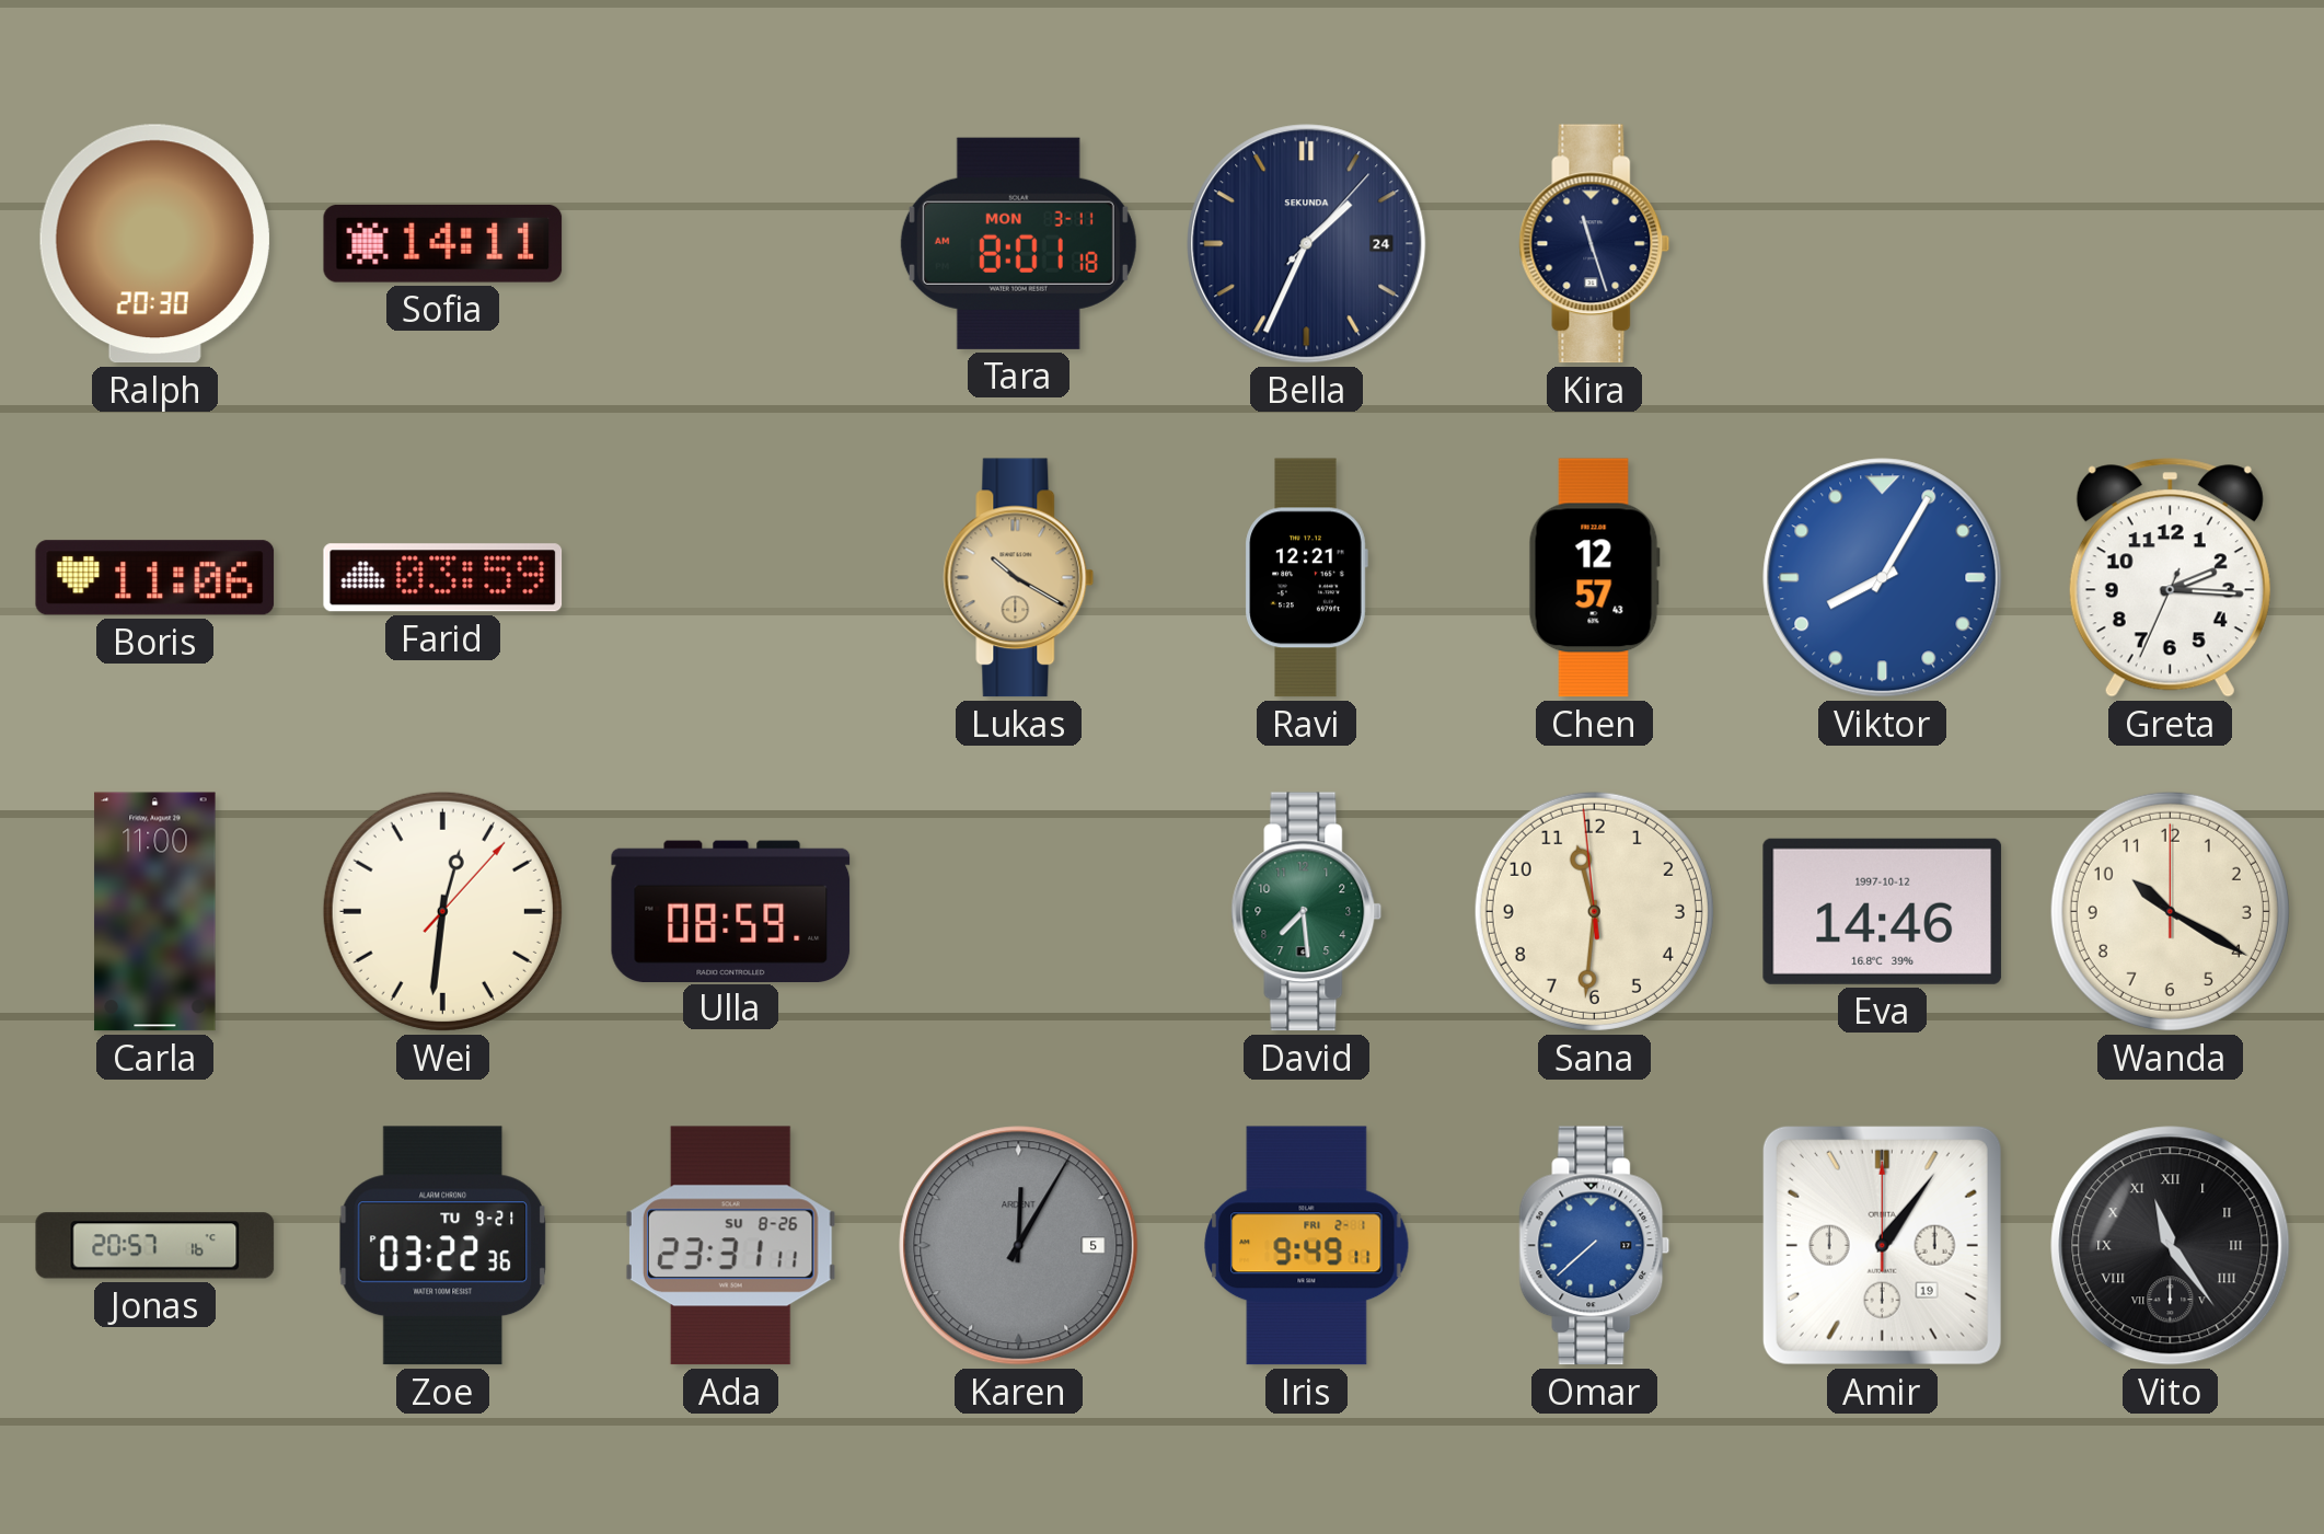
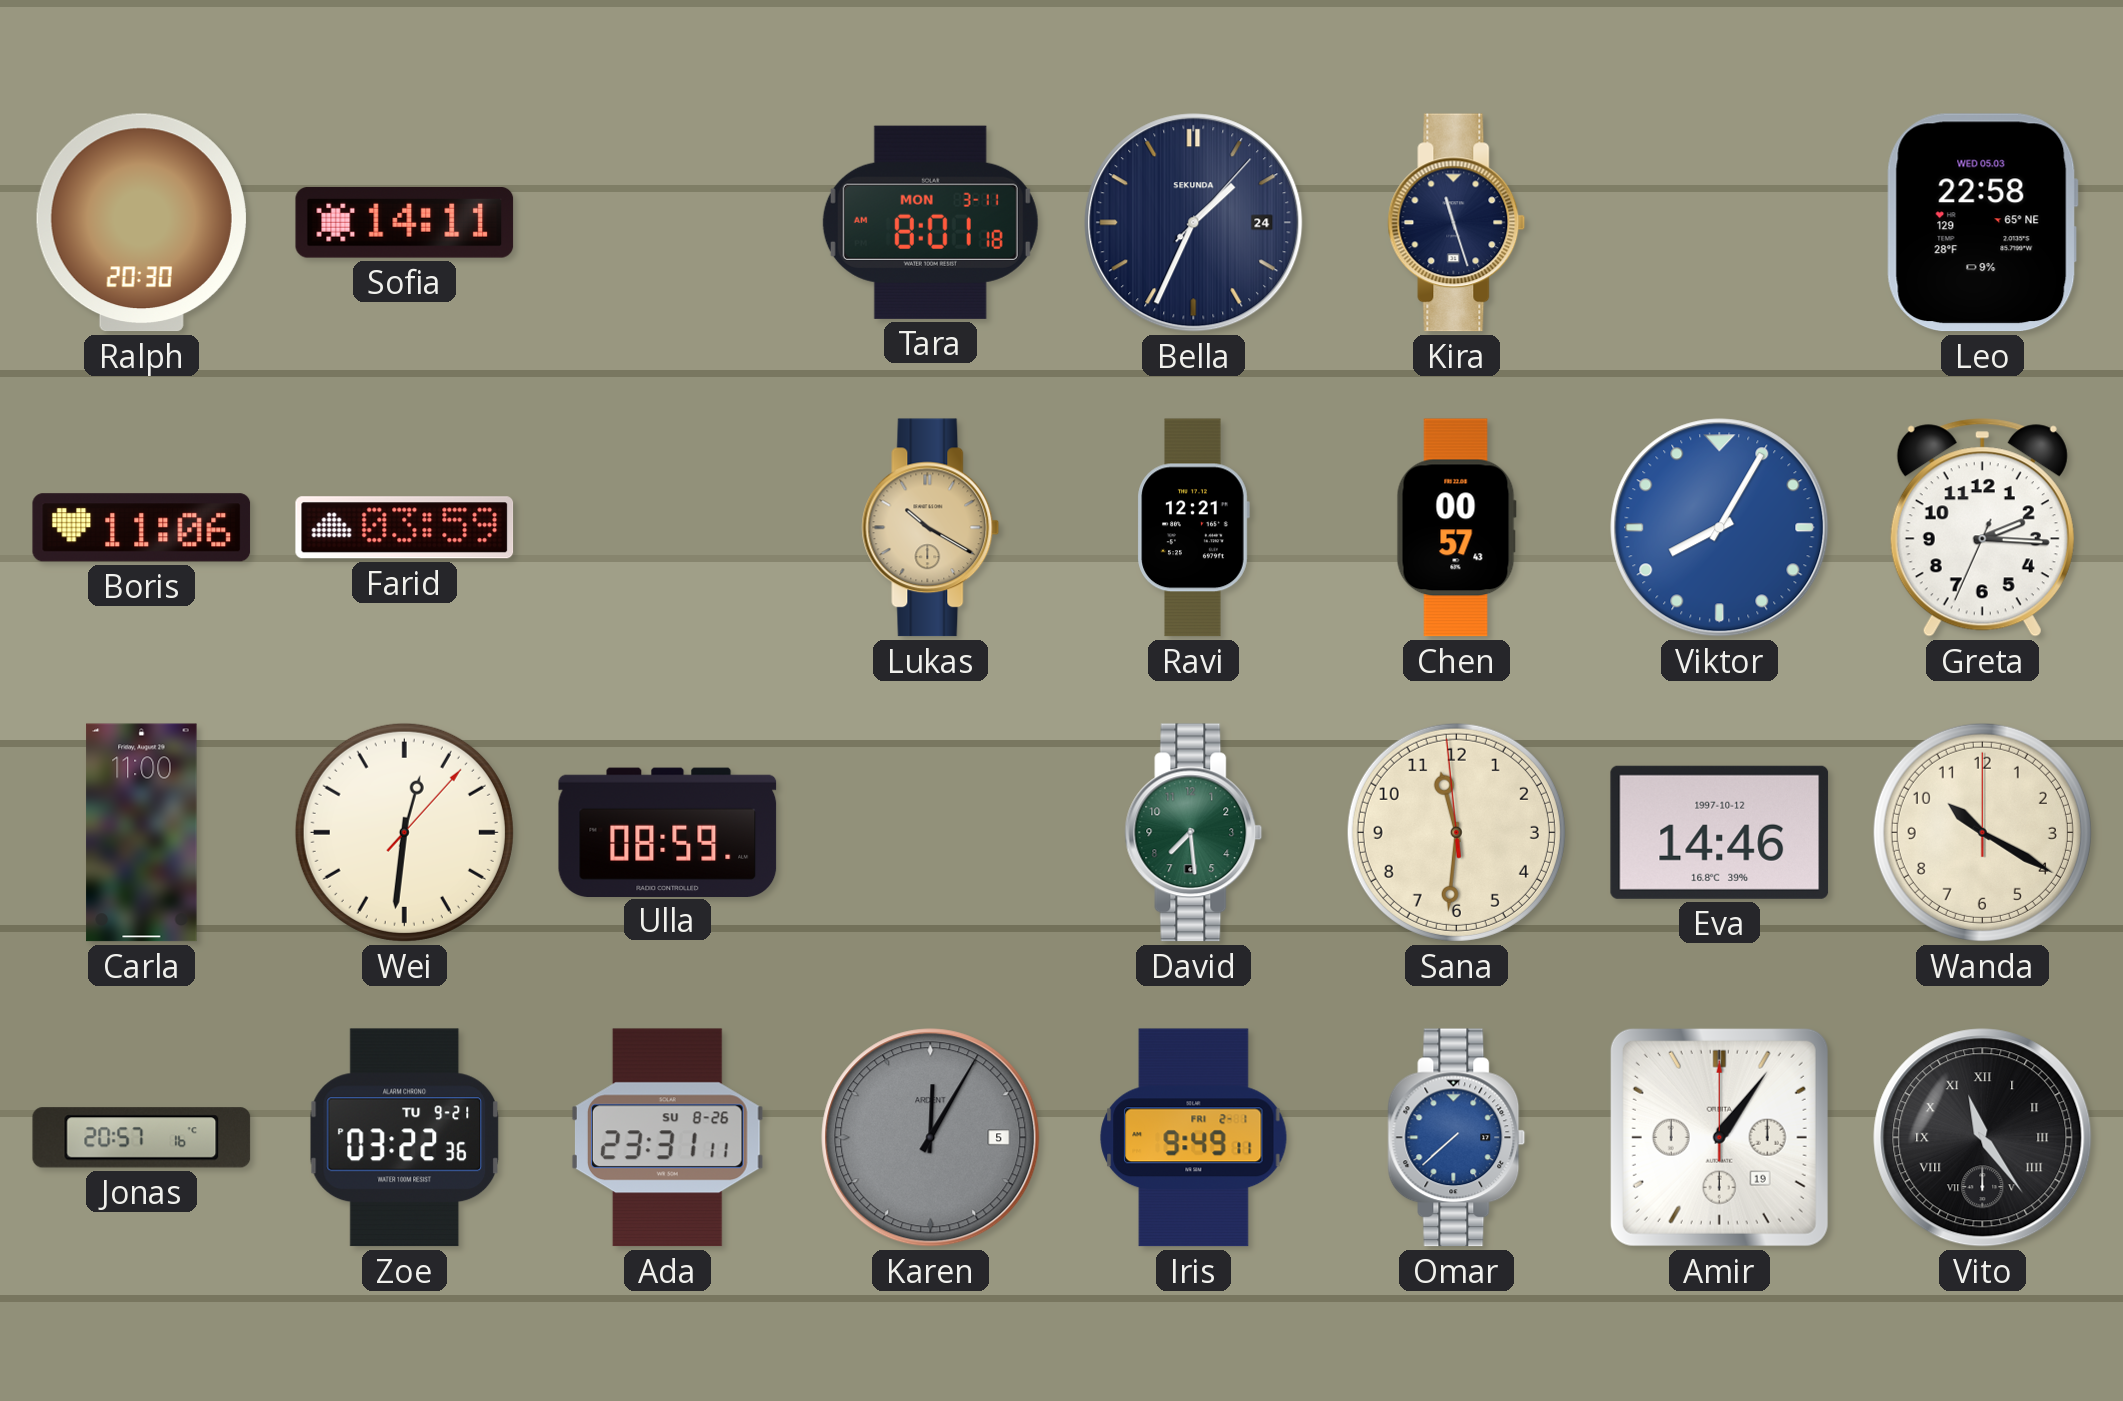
Leo: none -> 22:58 (1982, 223)
Chen: 12:57 -> 00:57 (1456, 528)
